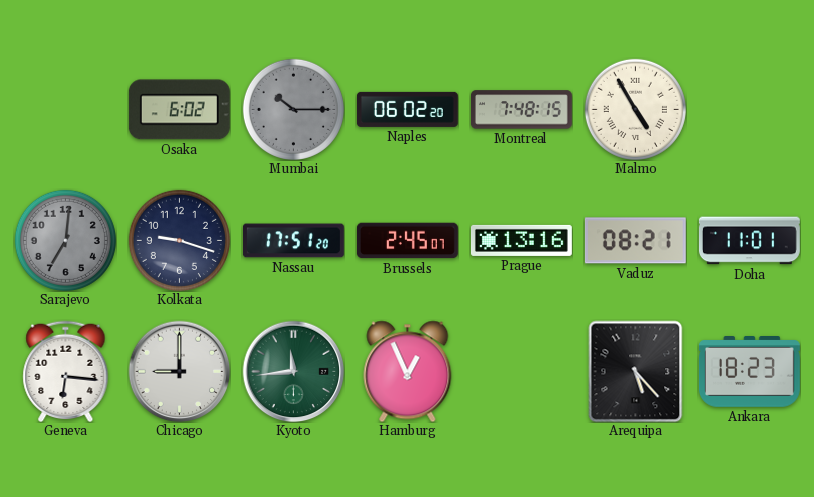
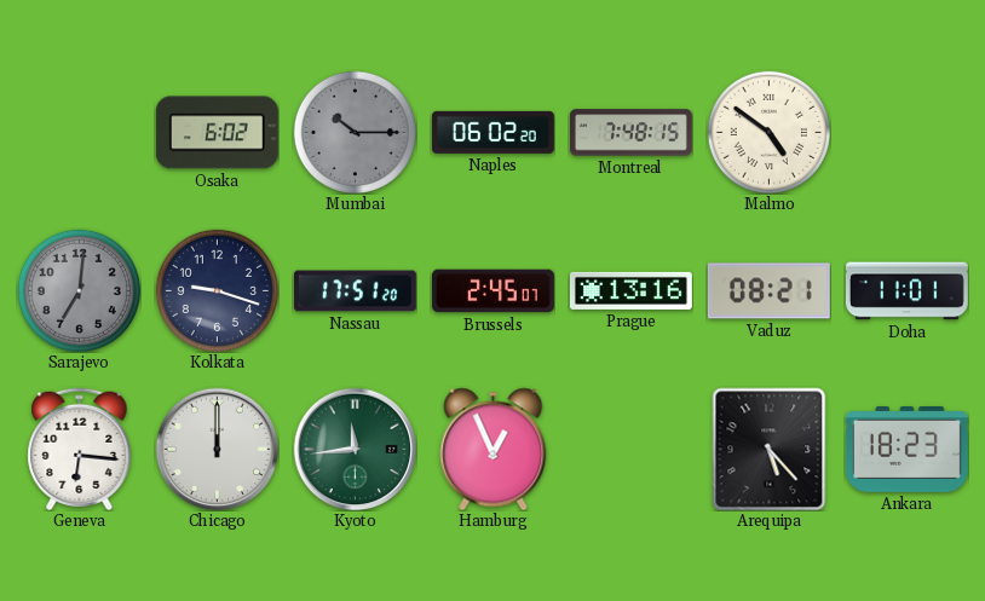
Malmo: 4:55 -> 4:51 (768, 132)
Chicago: 9:00 -> 12:00 (217, 449)
